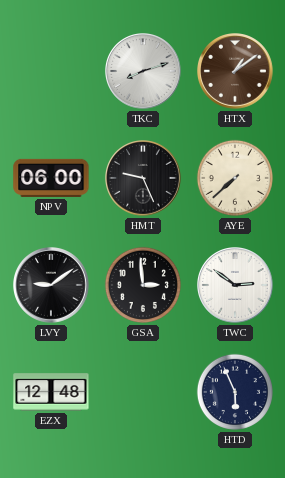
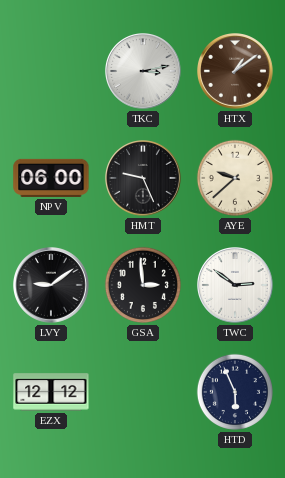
TKC: 8:12 -> 3:13 (144, 72)
AYE: 7:38 -> 9:38 (235, 178)
EZX: 12:48 -> 12:12 (51, 392)
